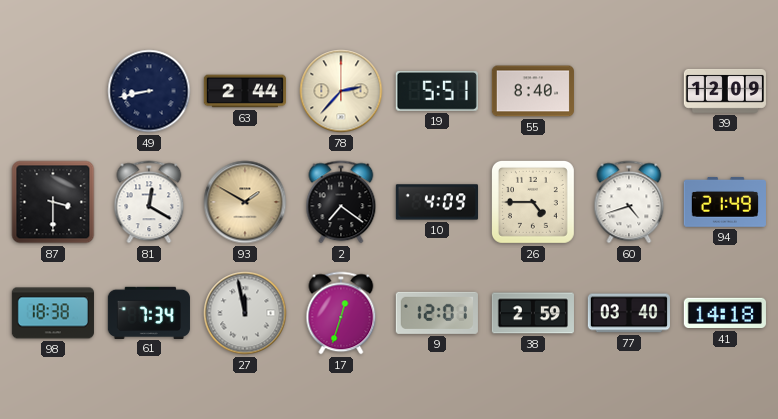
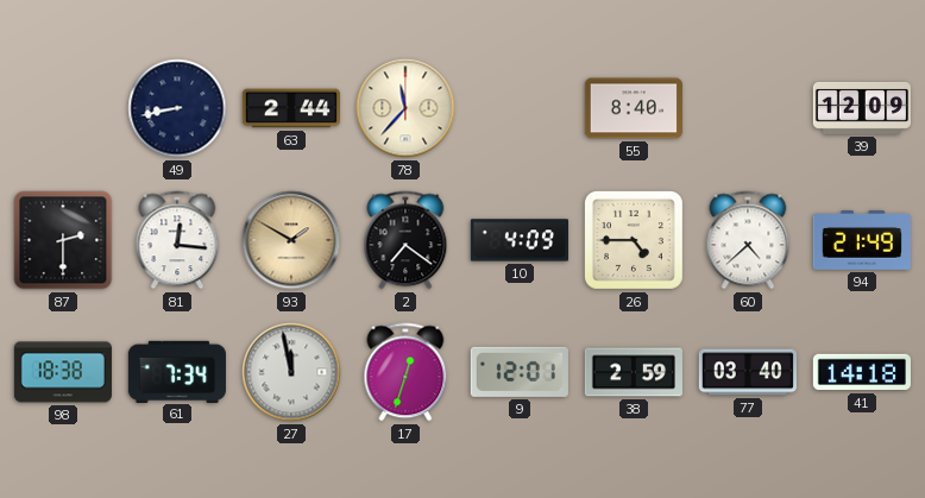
78: 2:37 -> 11:37 (405, 108)
19: 5:51 -> none (437, 91)
87: 3:30 -> 2:30 (63, 240)
81: 12:20 -> 12:16 (177, 240)
60: 4:42 -> 4:38 (748, 240)
